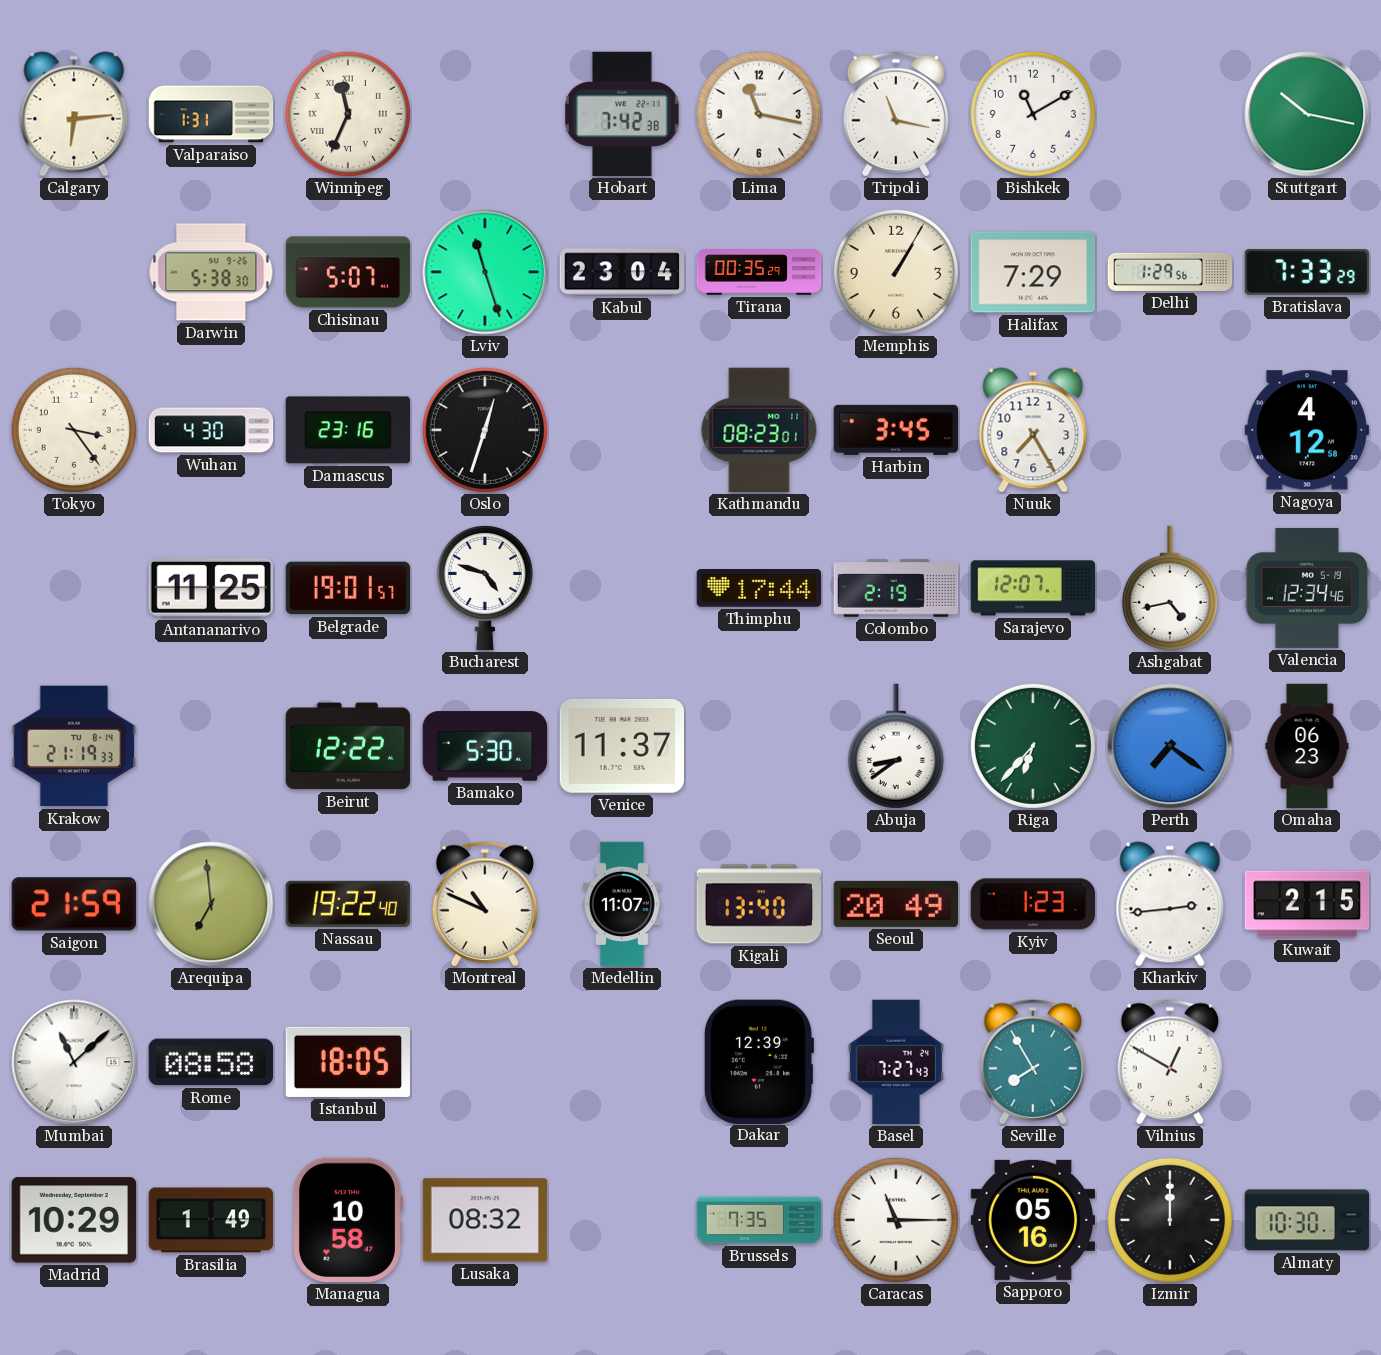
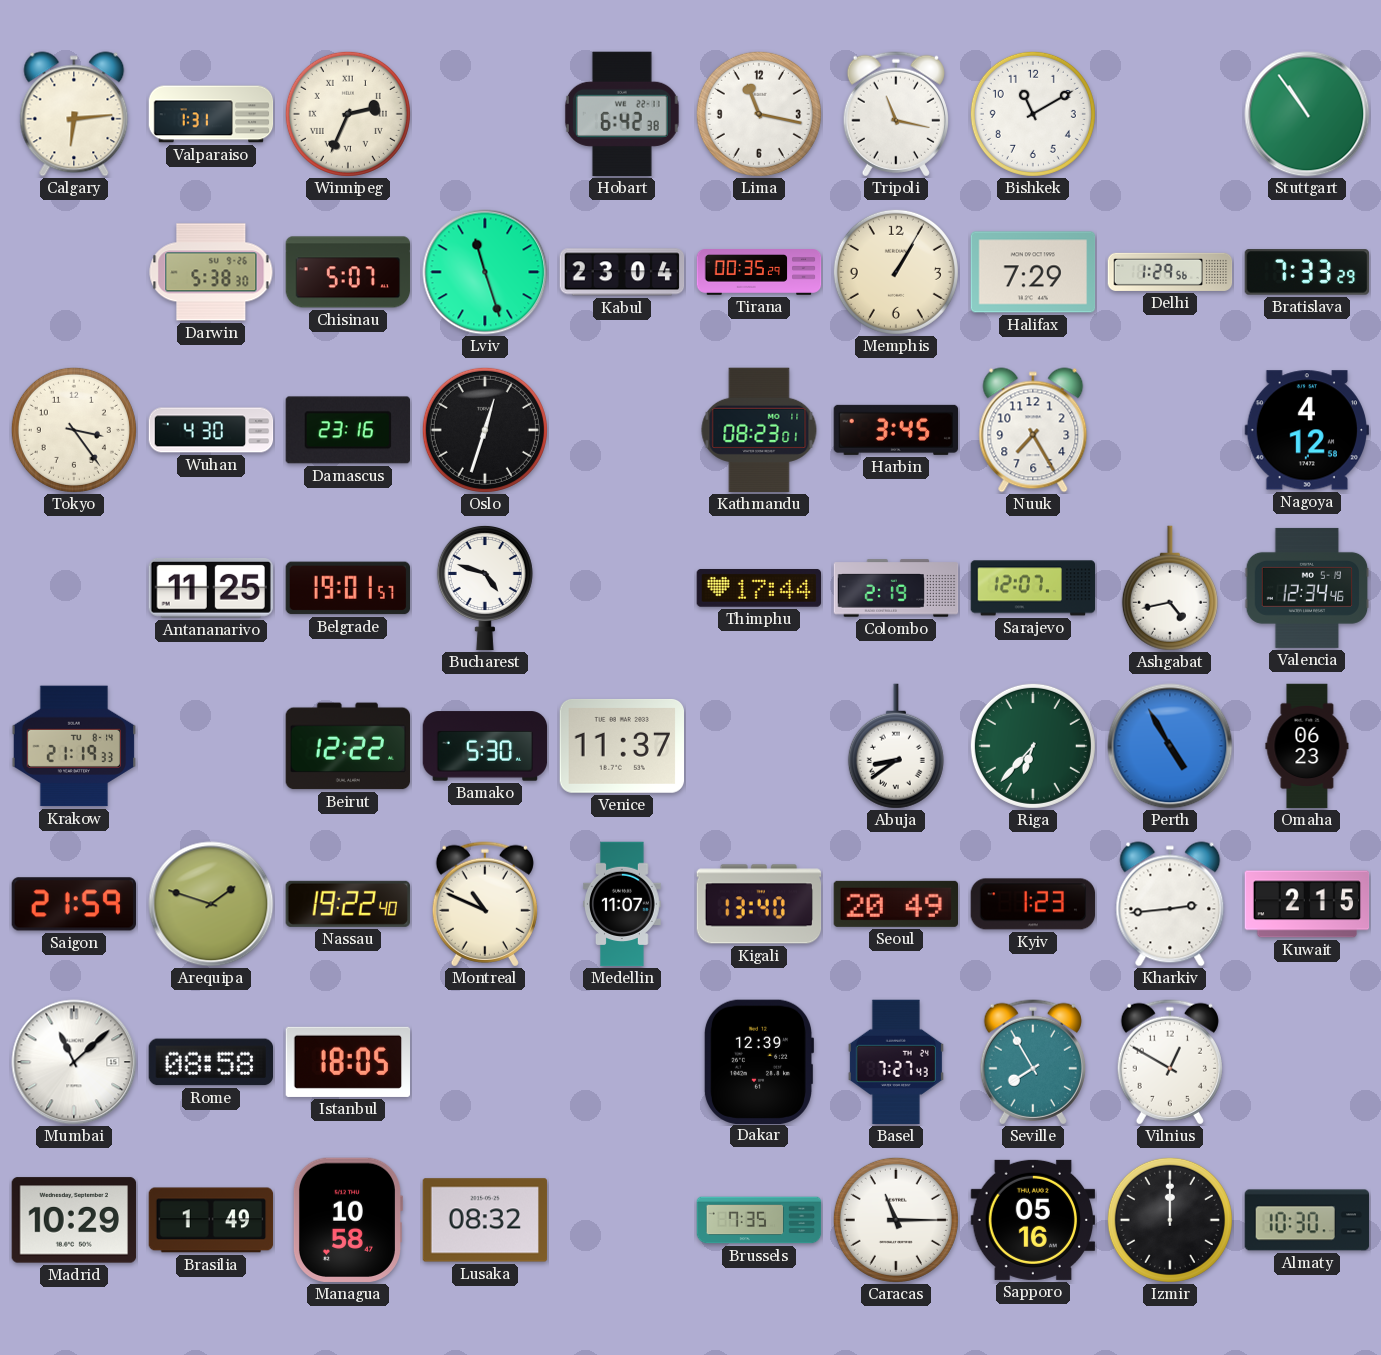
Winnipeg: 11:34 -> 2:34 (348, 114)
Hobart: 7:42 -> 6:42 (622, 114)
Stuttgart: 10:17 -> 10:54 (1307, 114)
Perth: 7:21 -> 4:55 (1170, 746)
Arequipa: 6:59 -> 1:48 (211, 904)
